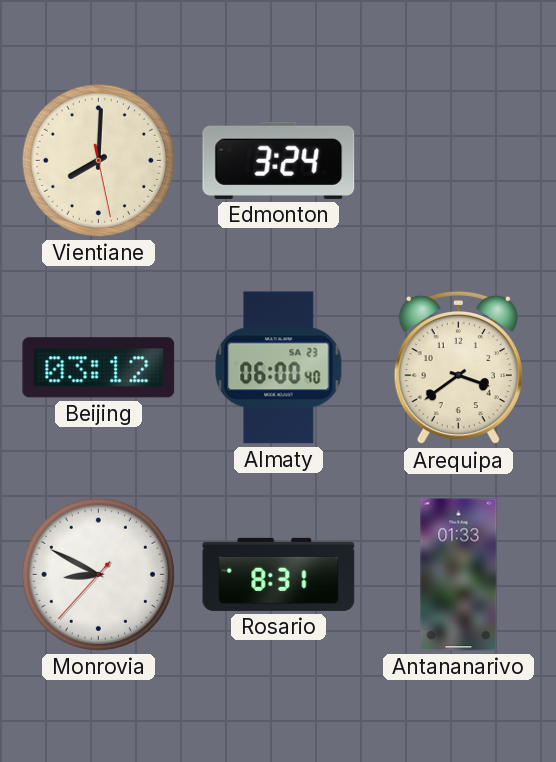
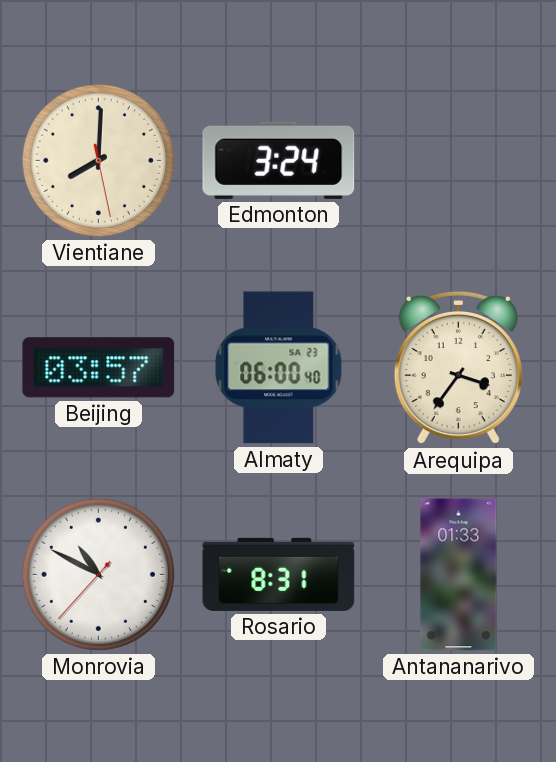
Beijing: 03:12 -> 03:57 (99, 368)
Arequipa: 3:39 -> 3:36 (458, 368)
Monrovia: 8:49 -> 10:49 (98, 574)
